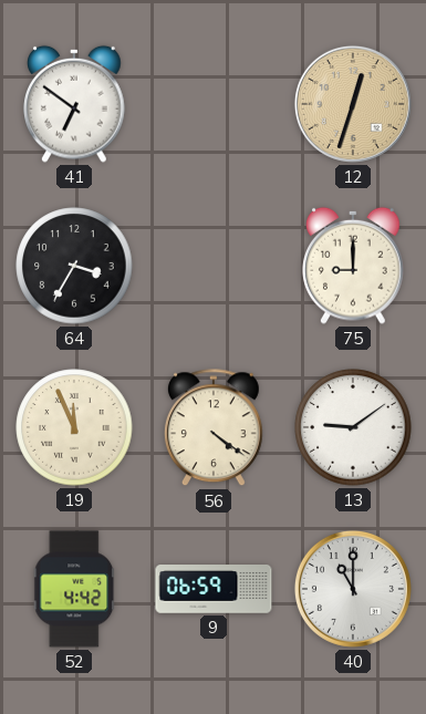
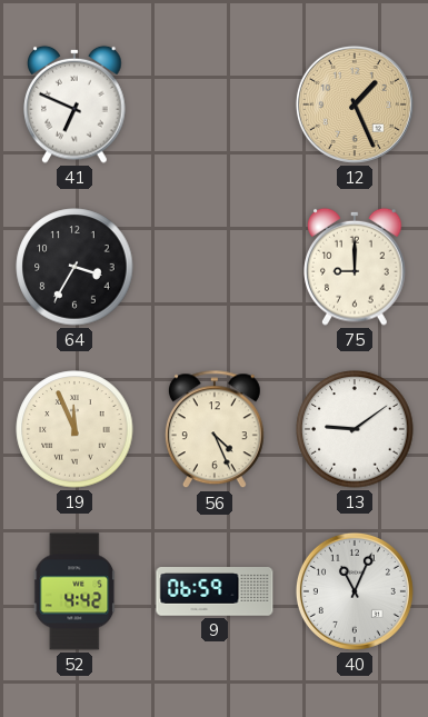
41: 6:51 -> 6:49 (74, 104)
12: 12:33 -> 1:26 (355, 104)
56: 4:21 -> 4:26 (215, 430)
40: 11:00 -> 11:04 (355, 591)
